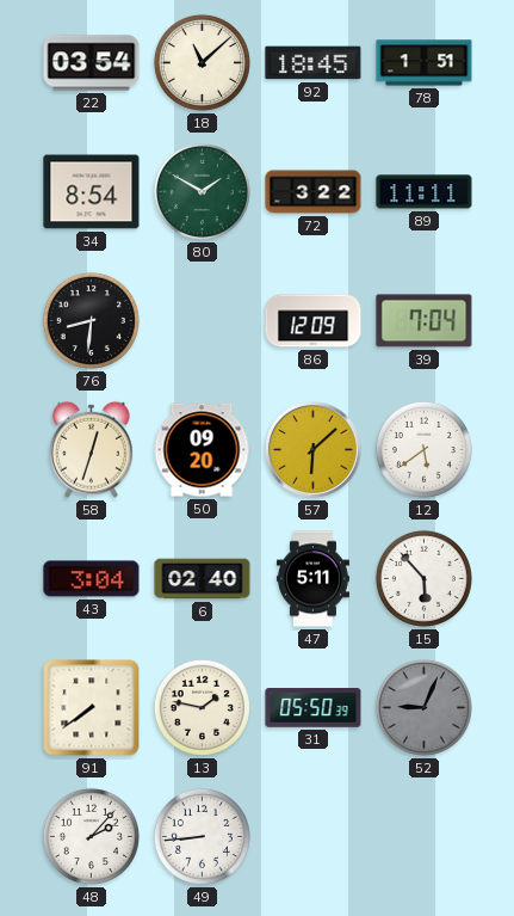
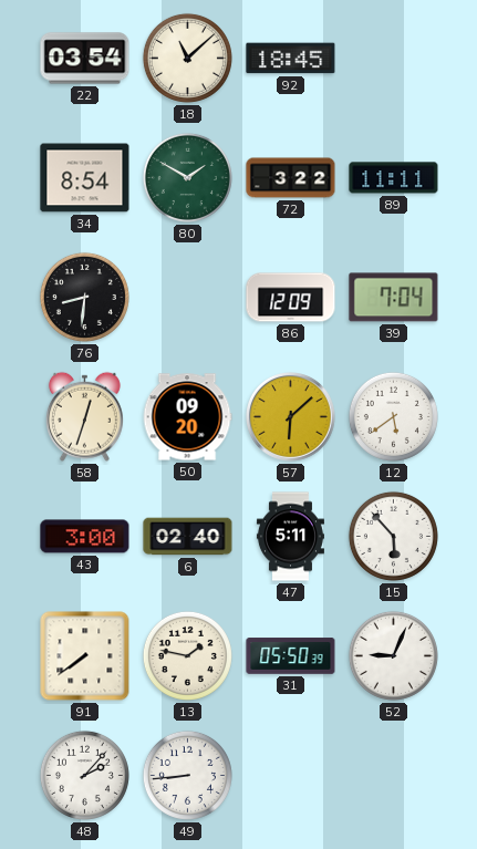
78: 1:51 -> none (425, 63)
43: 3:04 -> 3:00 (85, 537)
52 dial: grey -> white (393, 655)
